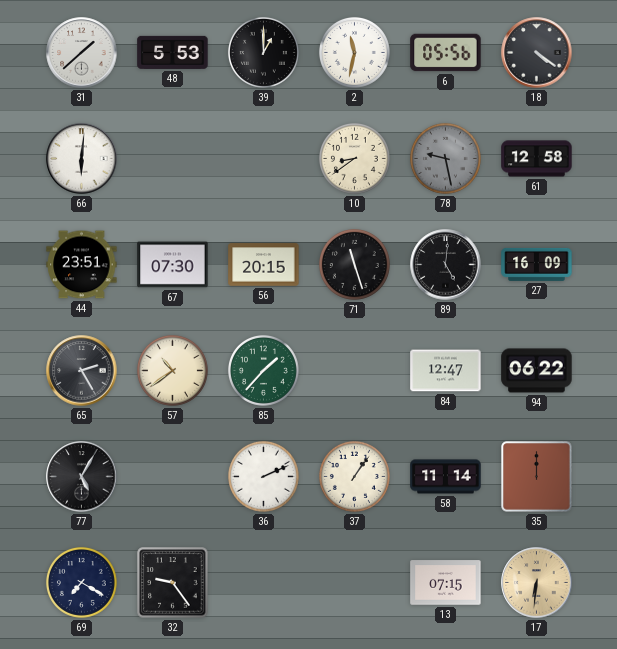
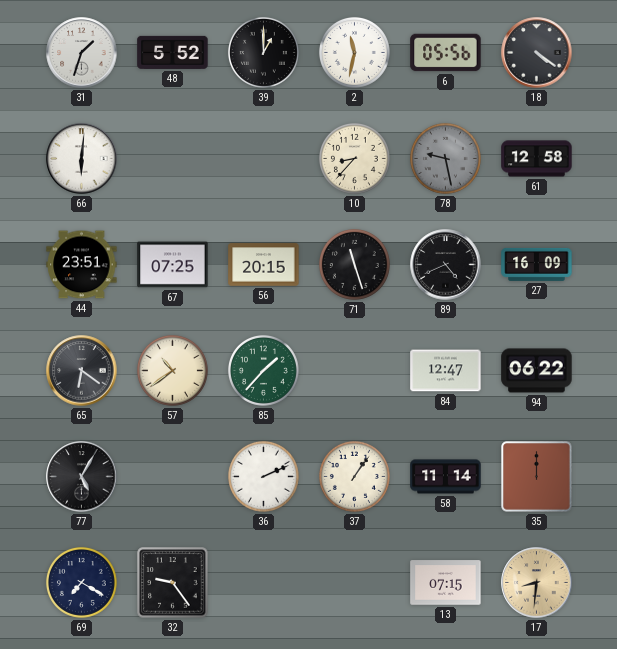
31: 1:38 -> 1:33 (82, 53)
48: 5:53 -> 5:52 (173, 52)
10: 8:39 -> 8:37 (354, 158)
67: 07:30 -> 07:25 (173, 265)
89: 5:01 -> 4:41 (446, 265)
65: 2:25 -> 6:21 (82, 371)
17: 6:31 -> 8:31 (537, 583)
